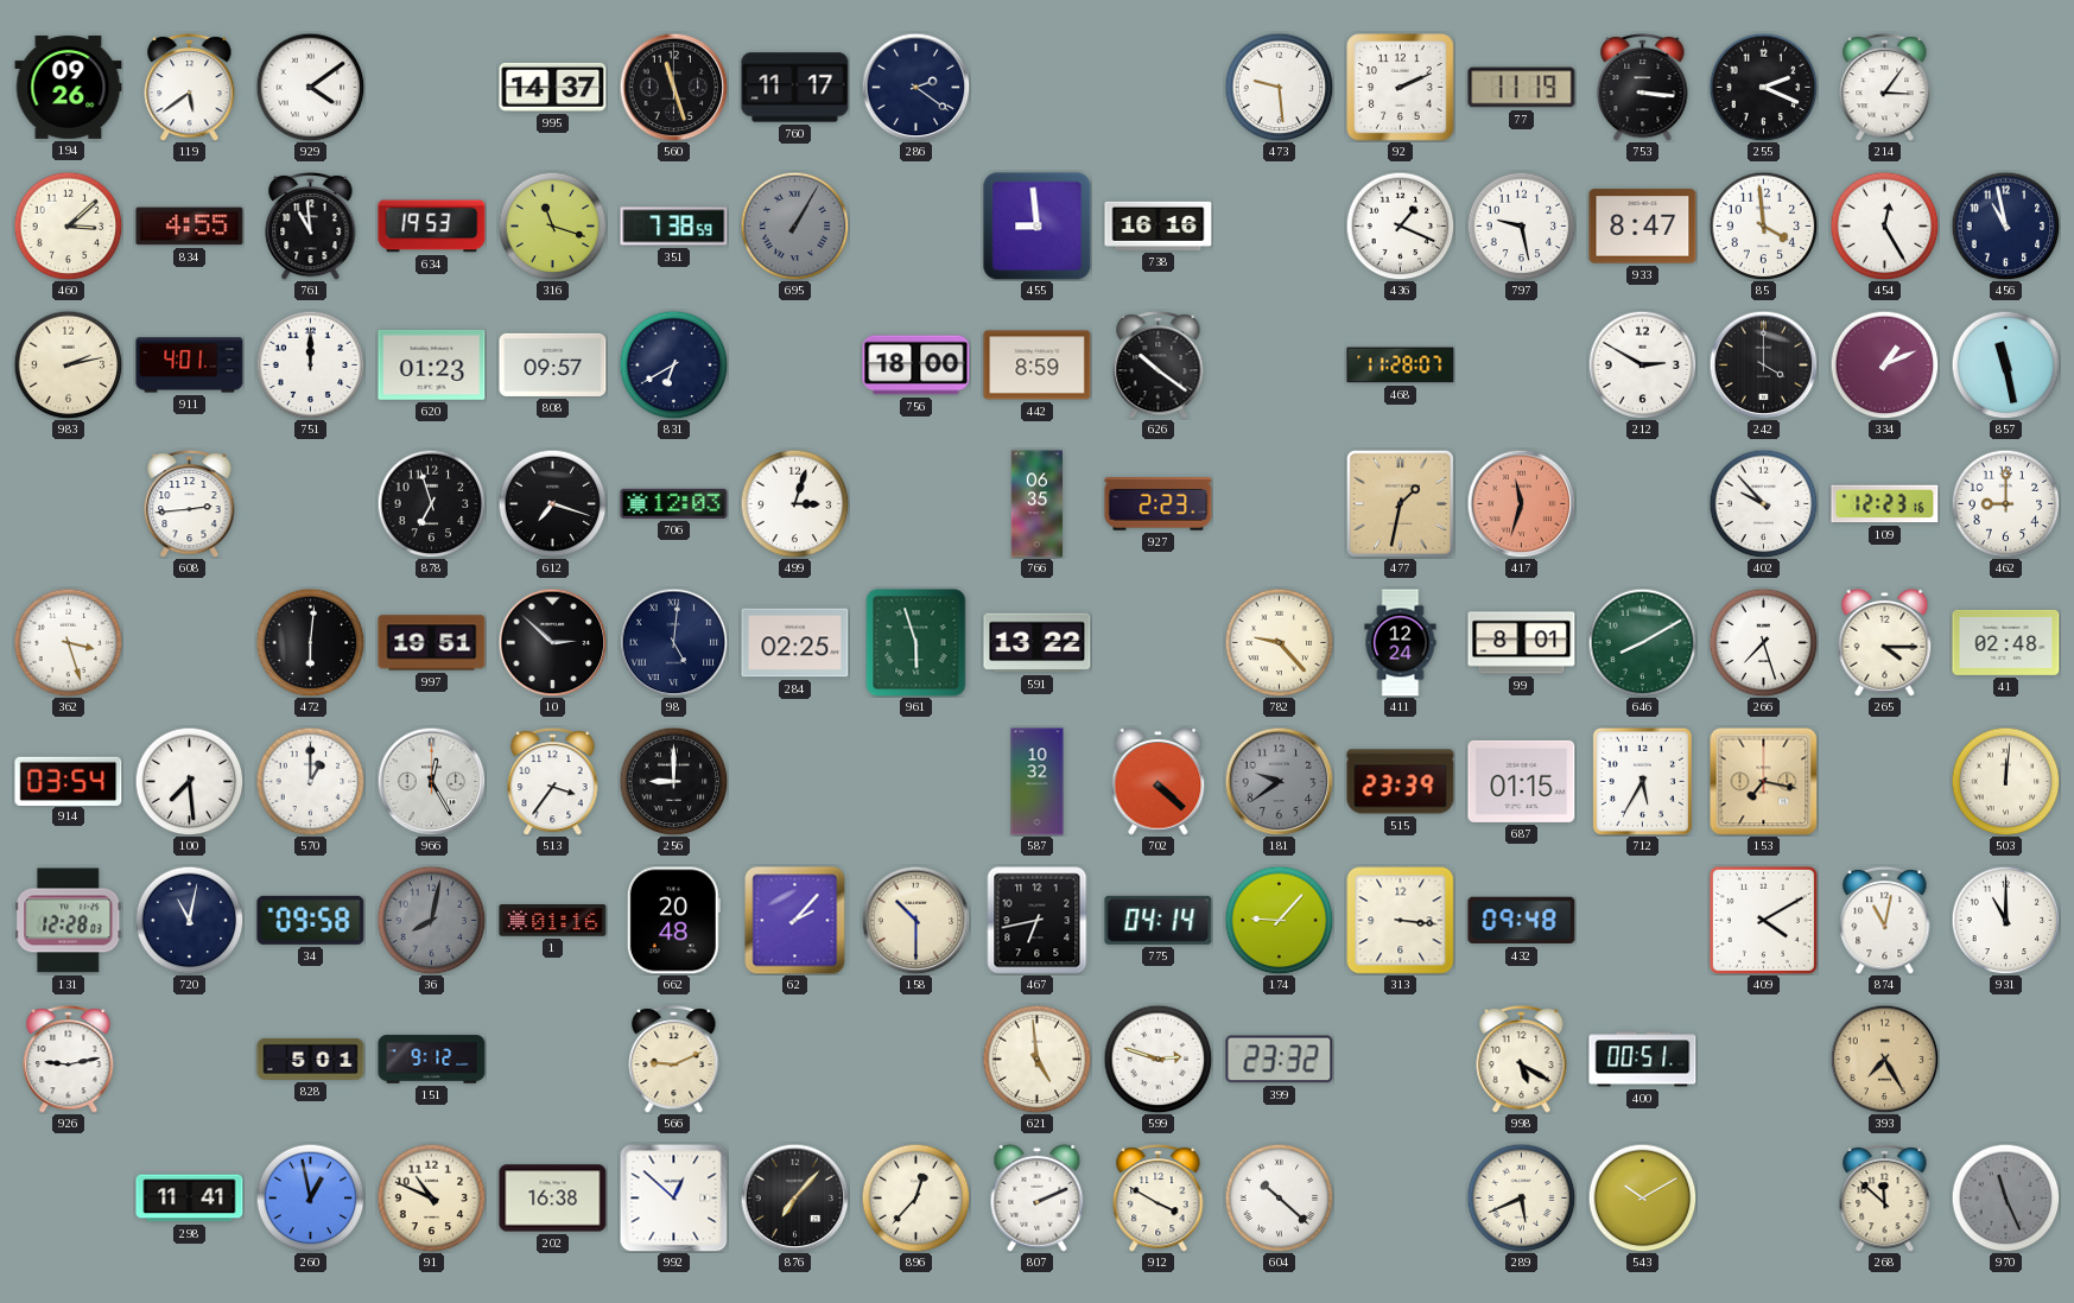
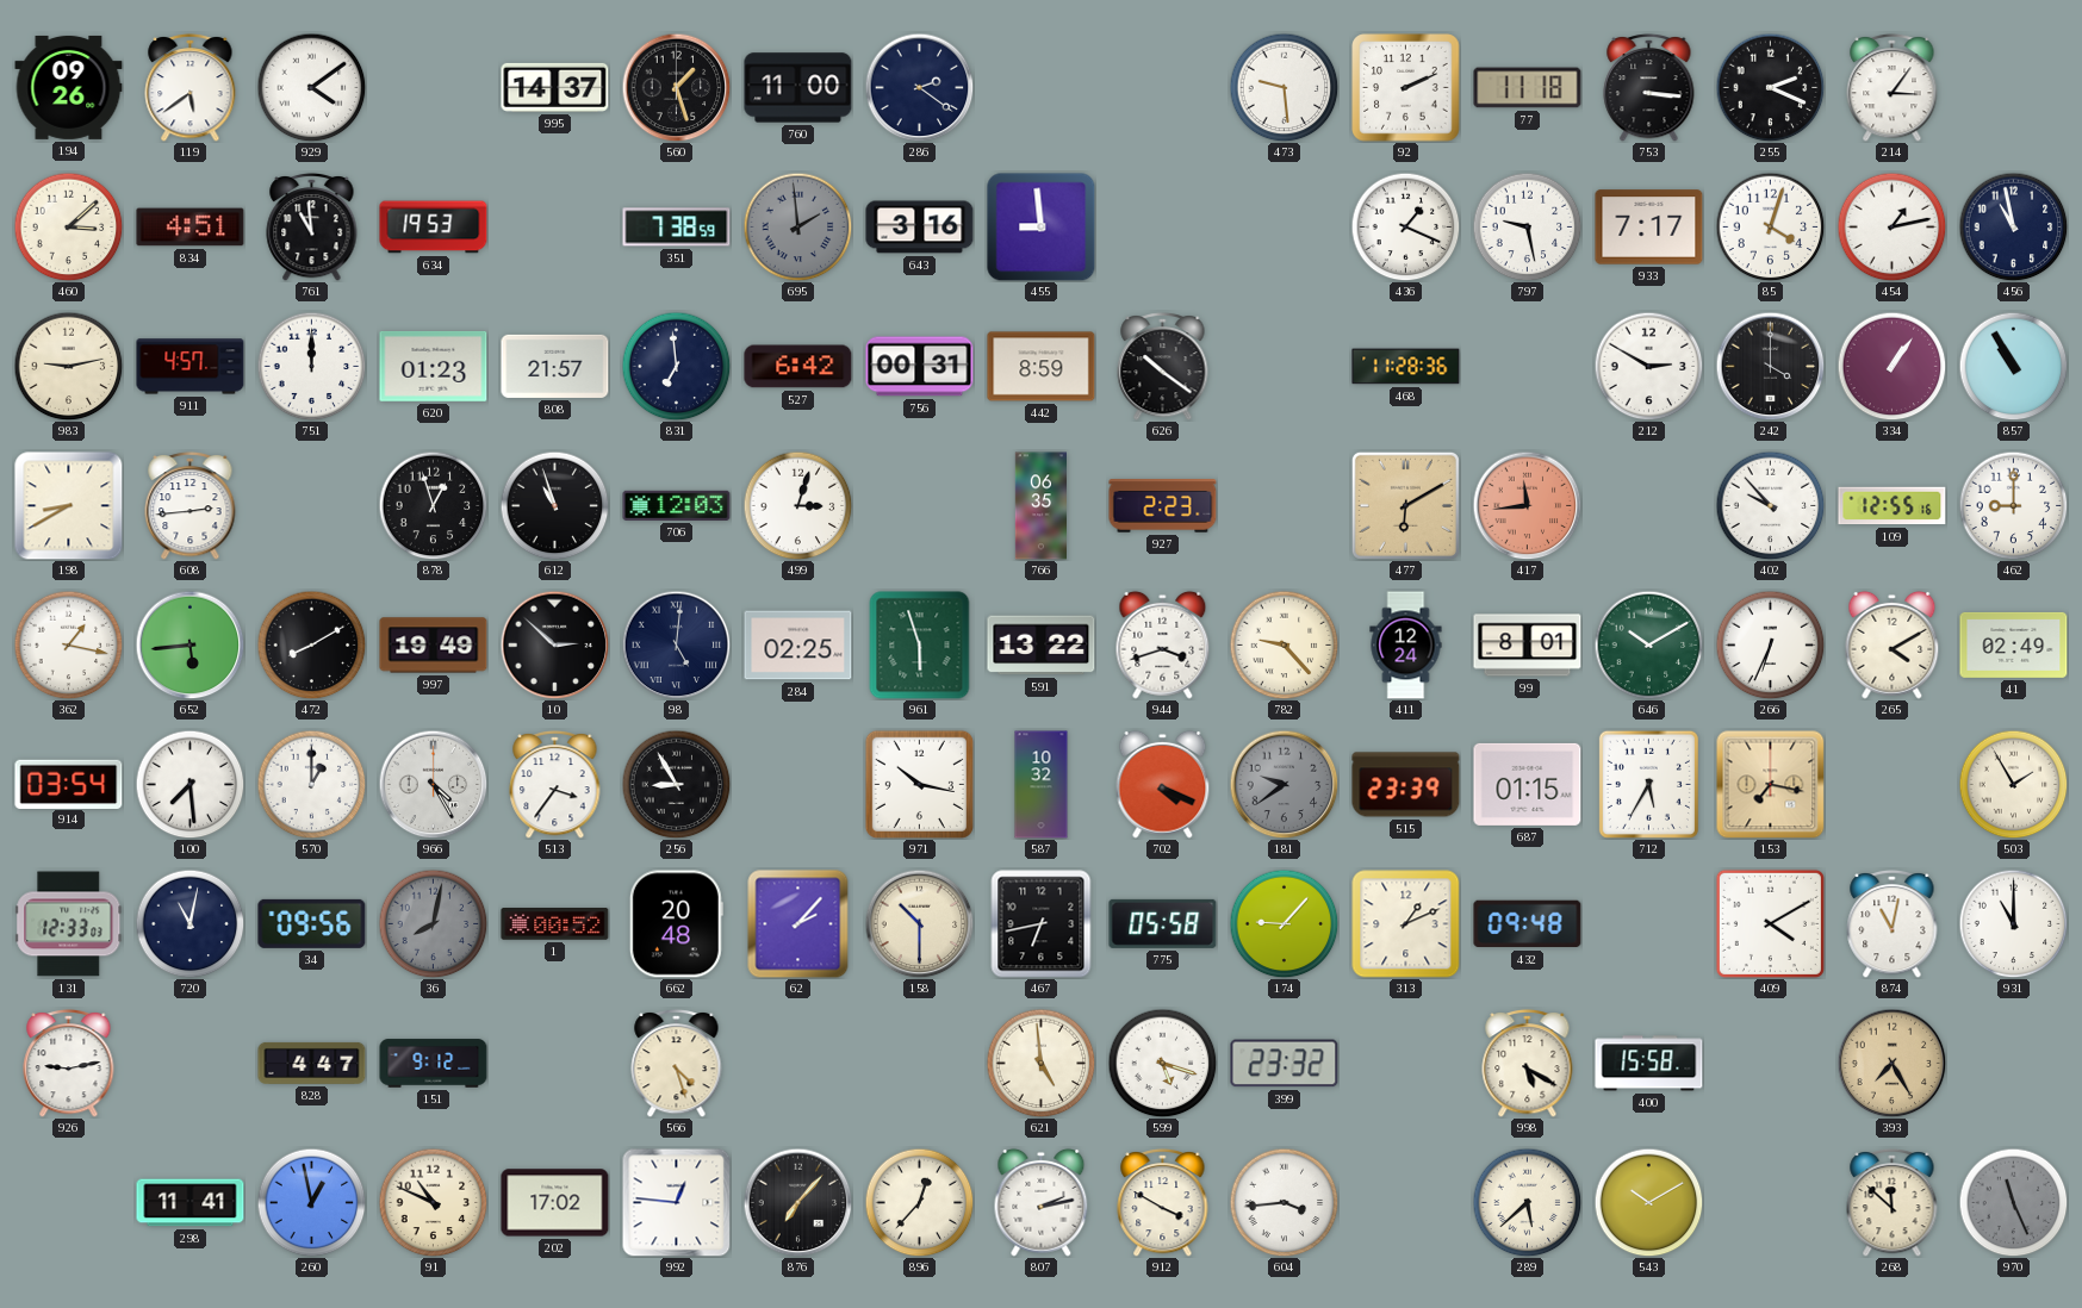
560: 11:27 -> 1:27 (676, 87)
760: 11:17 -> 11:00 (798, 88)
77: 11:19 -> 11:18 (1528, 88)
834: 4:55 -> 4:51 (191, 228)
316: 11:18 -> none (552, 225)
695: 1:05 -> 1:59 (797, 226)
643: none -> 3:16 (920, 228)
738: 16:16 -> none (1159, 225)
933: 8:47 -> 7:17 (1649, 228)
85: 3:59 -> 4:03 (1770, 226)
454: 12:25 -> 1:13 (1891, 226)
983: 2:13 -> 9:13 (68, 366)
911: 4:01 -> 4:57 (191, 367)
808: 09:57 -> 21:57 (555, 366)
831: 6:40 -> 6:59 (676, 366)
527: none -> 6:42 (798, 367)
756: 18:00 -> 00:31 (920, 367)
468: 11:28:07 -> 11:28:36 (1406, 367)
334: 1:11 -> 1:06 (1891, 366)
857: 11:28 -> 10:55 (2013, 366)
198: none -> 8:40 (69, 506)
878: 6:57 -> 12:57 (433, 505)
612: 7:18 -> 10:57 (554, 505)
477: 1:32 -> 6:10 (1405, 505)
417: 11:33 -> 11:44 (1527, 505)
109: 12:23 -> 12:55 (1893, 506)
362: 3:27 -> 1:17 (68, 644)
652: none -> 5:44 (189, 644)
472: 6:01 -> 8:10 (311, 644)
997: 19:51 -> 19:49 (434, 646)
944: none -> 3:42 (1163, 644)
646: 8:10 -> 10:10 (1648, 644)
266: 7:27 -> 6:34 (1770, 644)
265: 4:15 -> 4:10 (1893, 644)
41: 02:48 -> 02:49 (2014, 644)
966: 12:25 -> 4:25 (433, 784)
256: 9:00 -> 8:55 (676, 784)
971: none -> 10:17 (919, 784)
702: 4:22 -> 4:19 (1163, 784)
503: 12:01 -> 1:55 (2013, 784)
131: 12:28 -> 12:33 (69, 924)
34: 09:58 -> 09:56 (312, 923)
1: 01:16 -> 00:52 (555, 924)
775: 04:14 -> 05:58 (1163, 923)
313: 3:16 -> 1:11 (1406, 924)
828: 5:01 -> 4:47 (312, 1063)
566: 9:11 -> 4:27 (677, 1063)
599: 2:48 -> 5:18 (1162, 1063)
400: 00:51 -> 15:58 (1649, 1064)
202: 16:38 -> 17:02 (555, 1203)
992: 12:52 -> 12:46 (676, 1202)
807: 2:11 -> 2:13 (1042, 1202)
604: 10:22 -> 3:44 (1284, 1202)
289: 5:41 -> 5:38 (1527, 1202)
